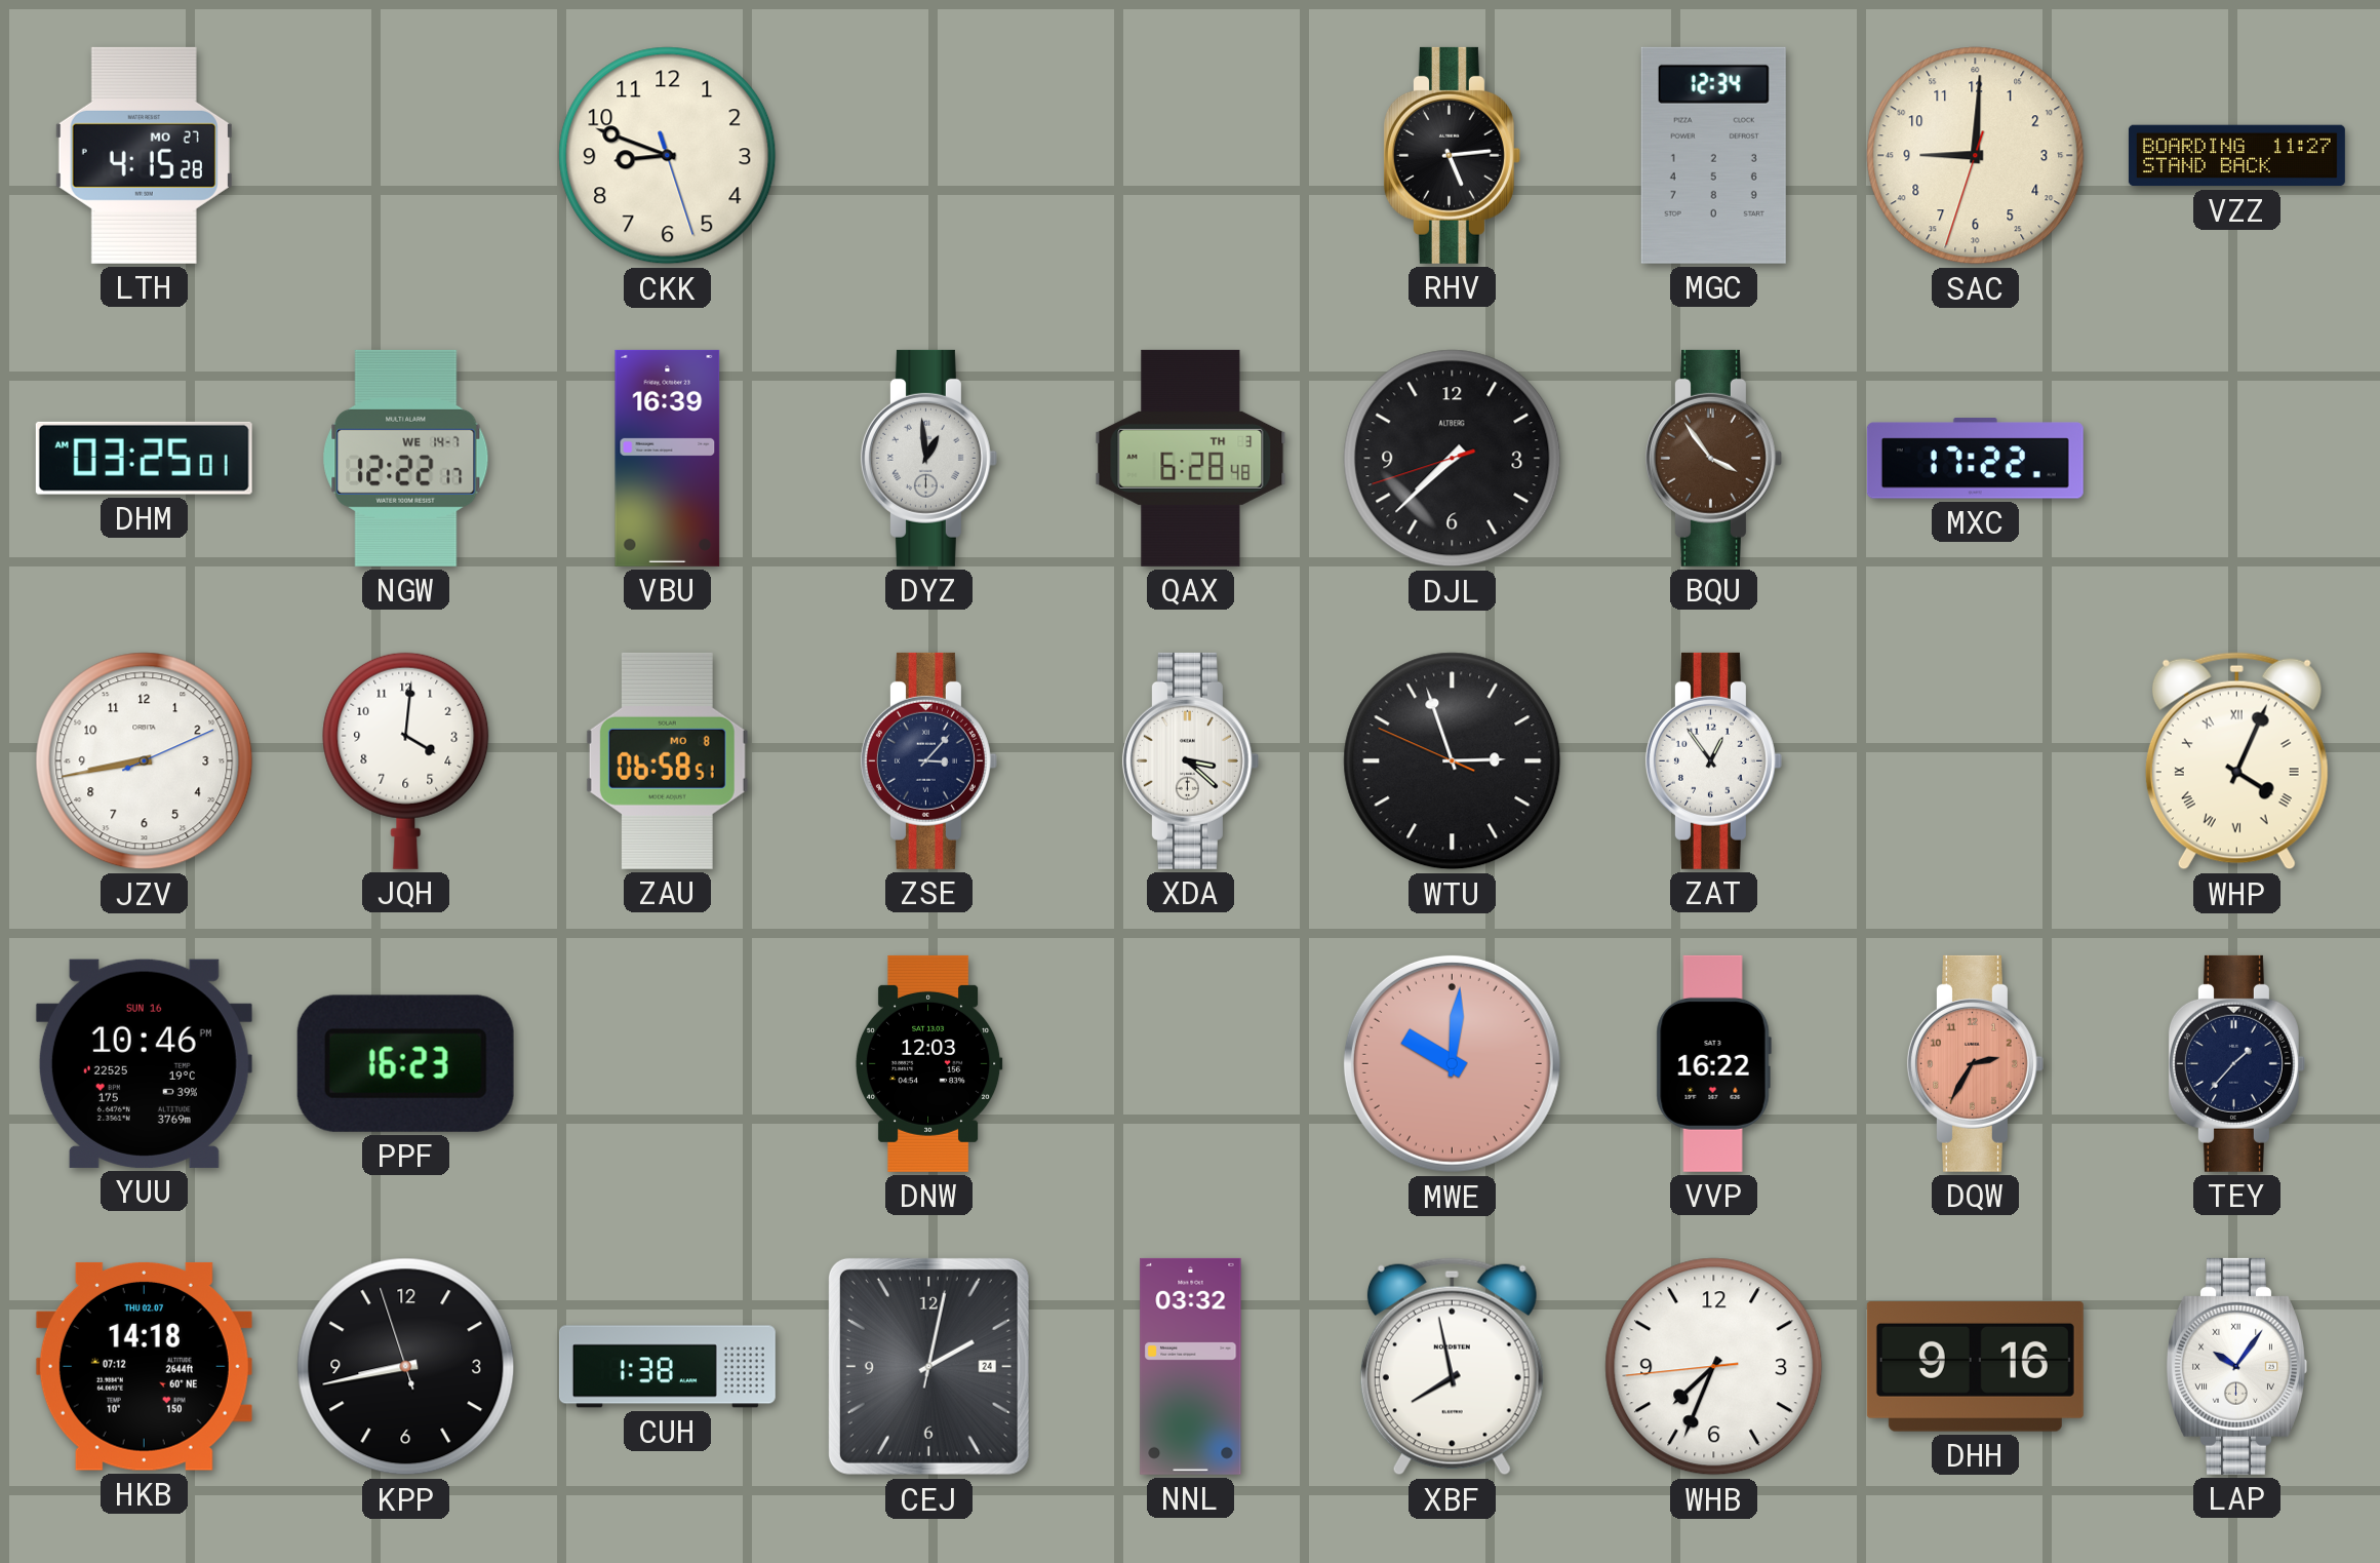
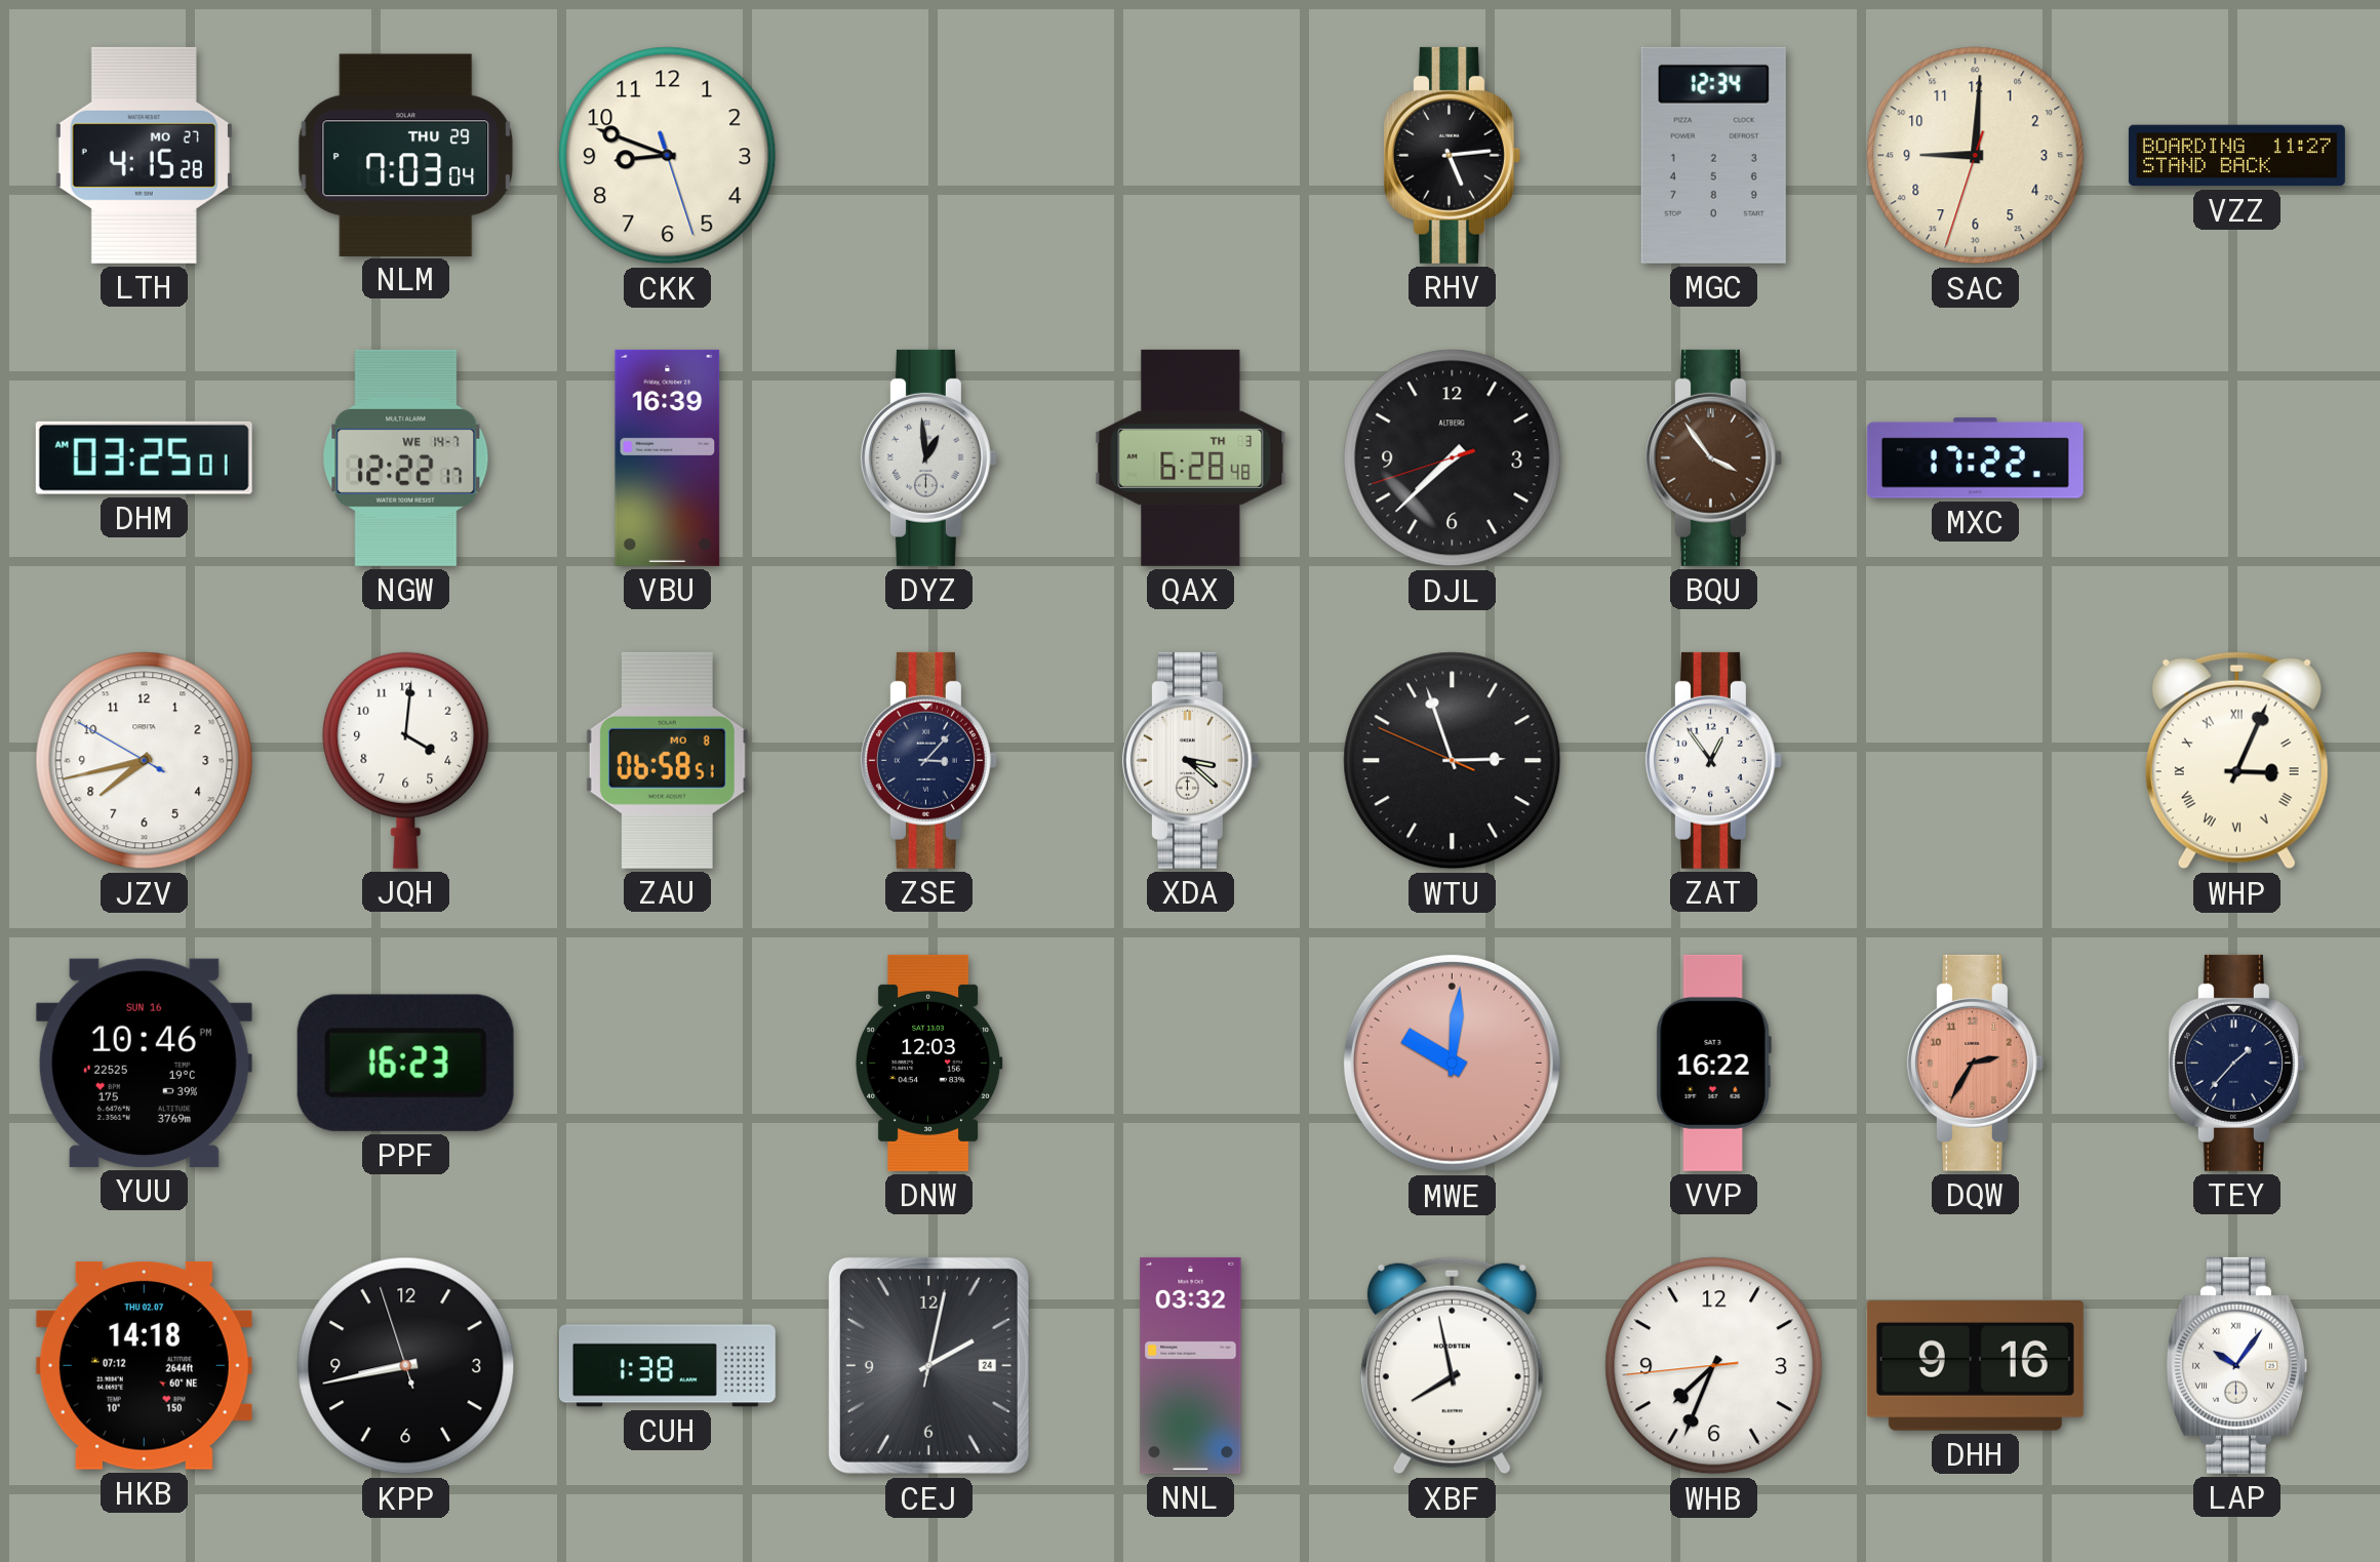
NLM: none -> 7:03 (406, 155)
JZV: 8:43 -> 7:42 (145, 761)
WHP: 4:04 -> 3:04 (2236, 761)
